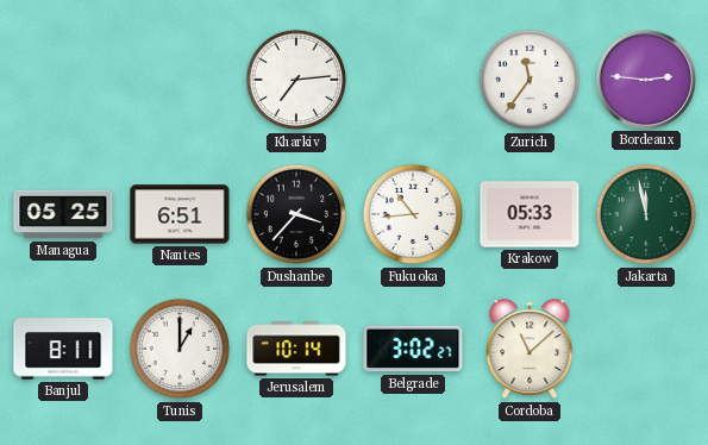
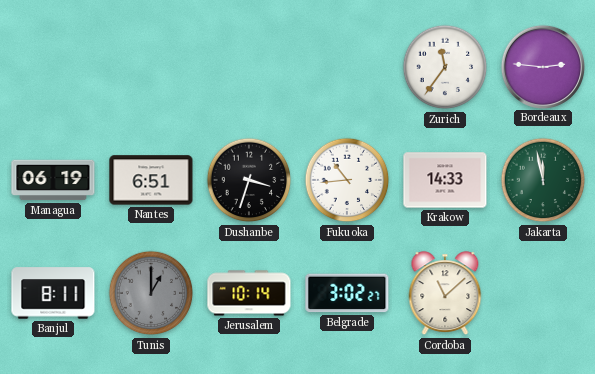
Kharkiv: 7:14 -> none (296, 80)
Managua: 05:25 -> 06:19 (53, 180)
Dushanbe: 3:37 -> 3:33 (249, 180)
Krakow: 05:33 -> 14:33 (445, 180)
Tunis dial: white -> grey (151, 293)
